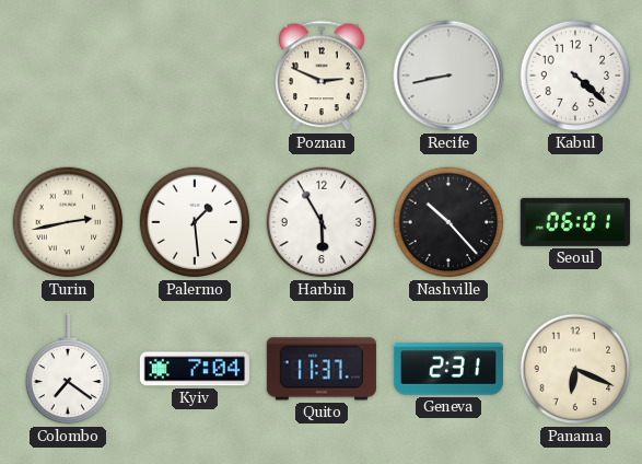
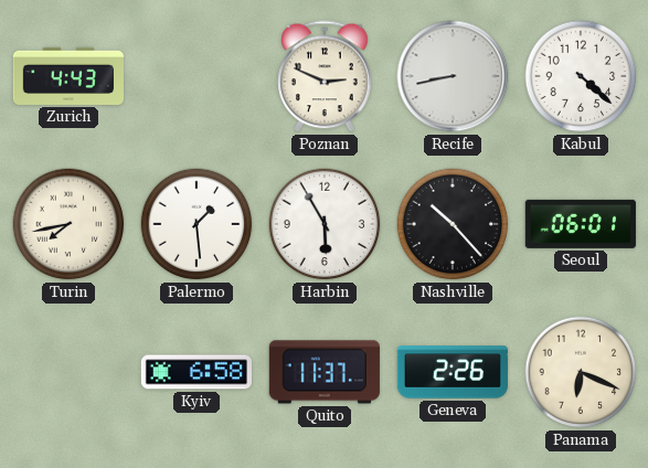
Zurich: none -> 4:43 (67, 76)
Turin: 2:43 -> 7:43 (68, 224)
Colombo: 7:21 -> none (68, 369)
Kyiv: 7:04 -> 6:58 (196, 372)
Geneva: 2:31 -> 2:26 (453, 372)
